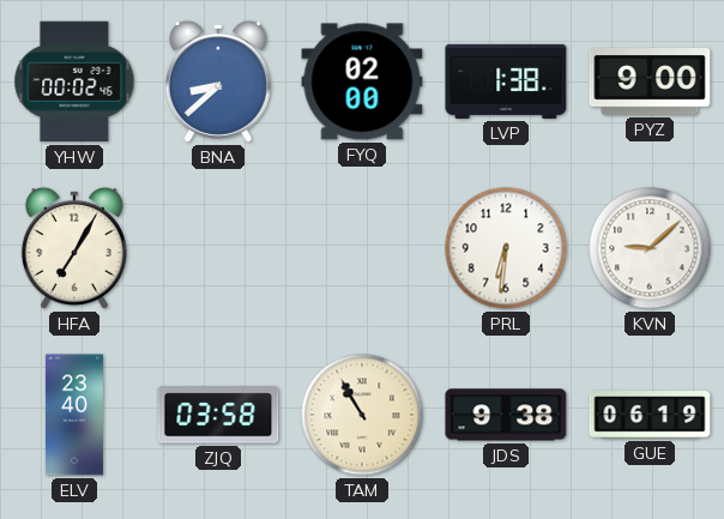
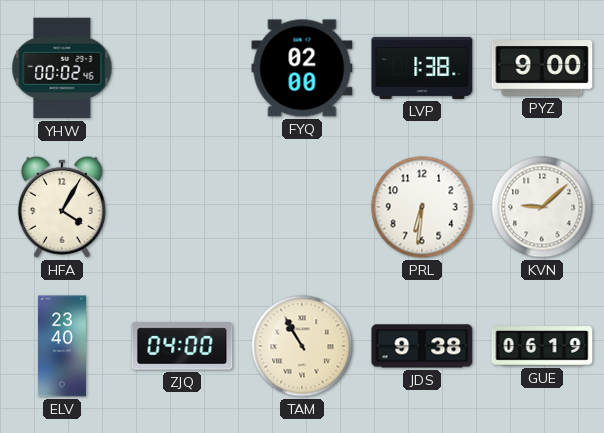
BNA: 8:38 -> none (218, 82)
HFA: 7:05 -> 4:05 (62, 207)
ZJQ: 03:58 -> 04:00 (182, 346)
